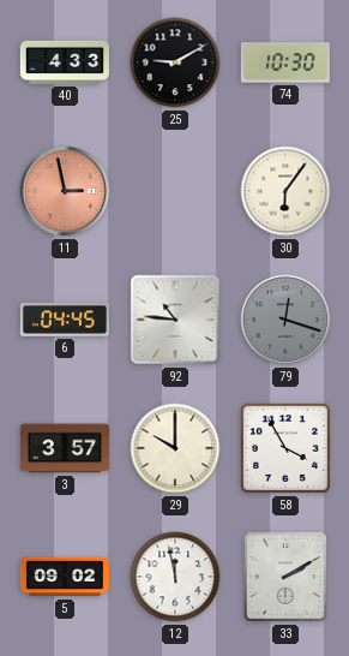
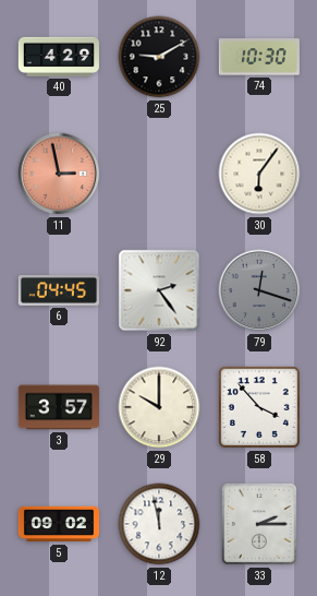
40: 4:33 -> 4:29 (59, 57)
92: 10:46 -> 2:24 (159, 290)
58: 3:55 -> 3:53 (259, 407)
33: 2:10 -> 2:15 (259, 524)
